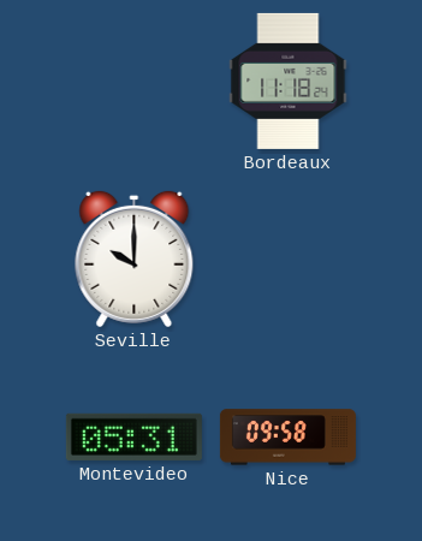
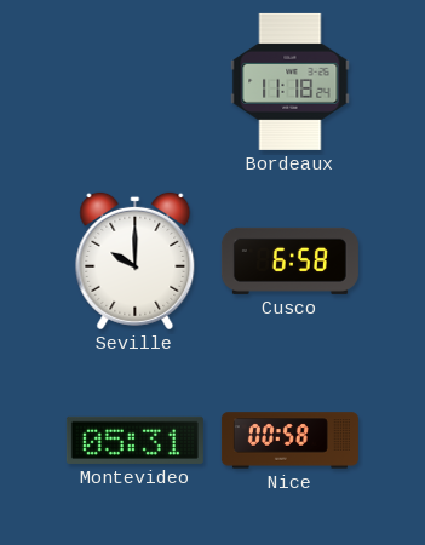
Cusco: none -> 6:58 (289, 260)
Nice: 09:58 -> 00:58 (289, 441)
